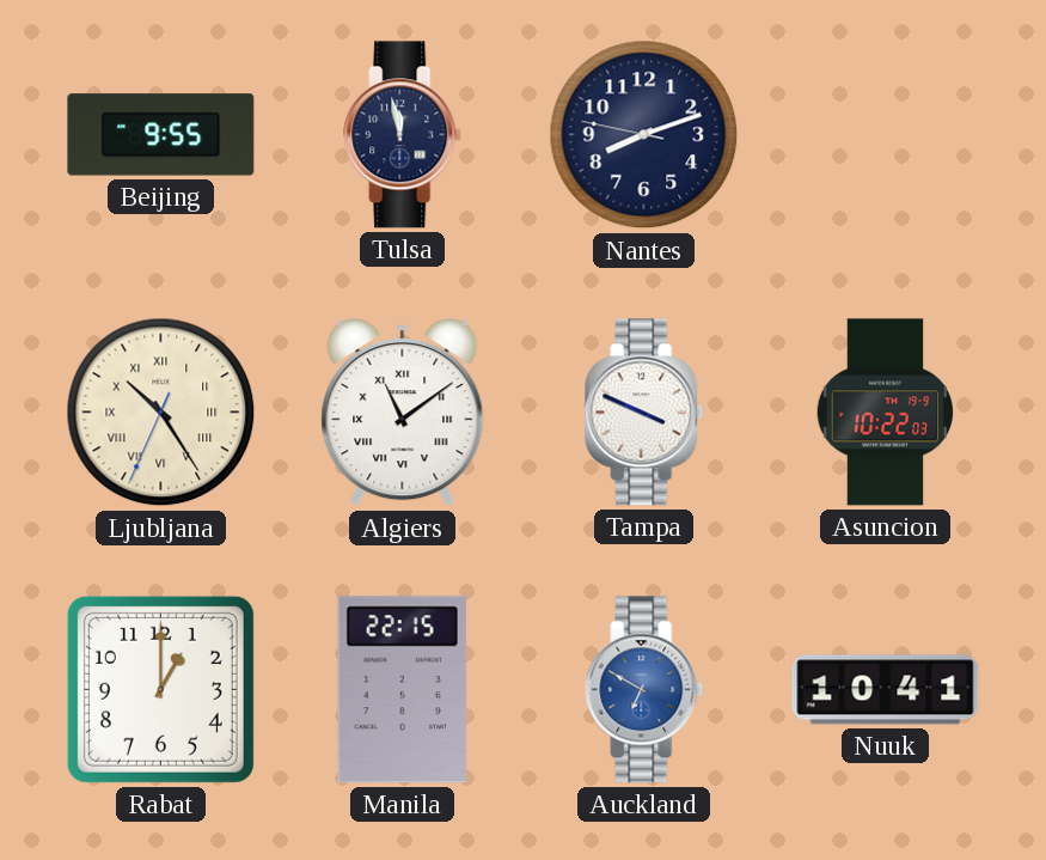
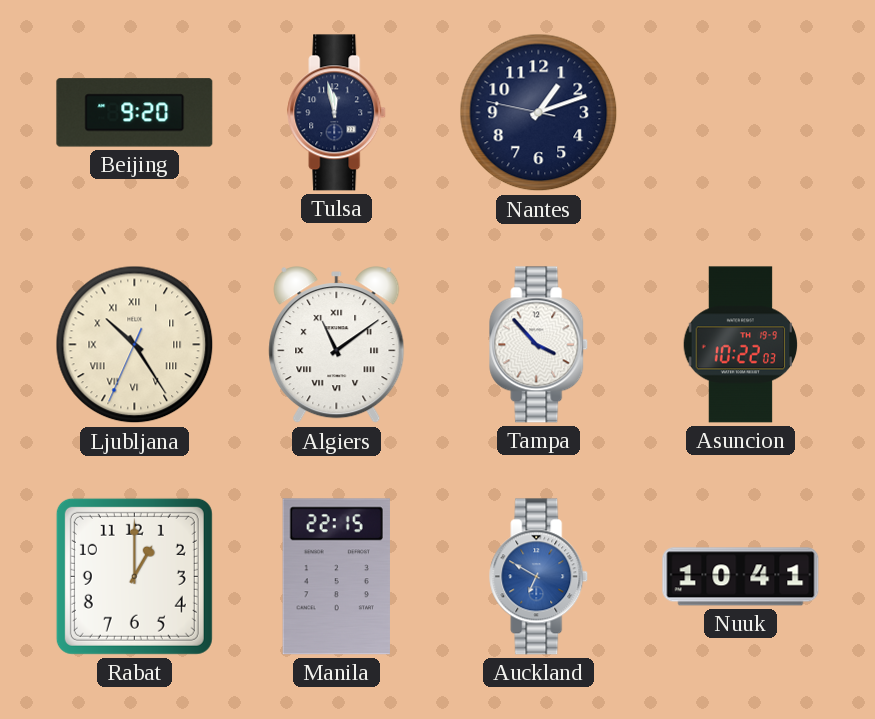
Beijing: 9:55 -> 9:20 (135, 113)
Nantes: 8:11 -> 1:11 (539, 113)
Tampa: 3:49 -> 3:53 (539, 345)
